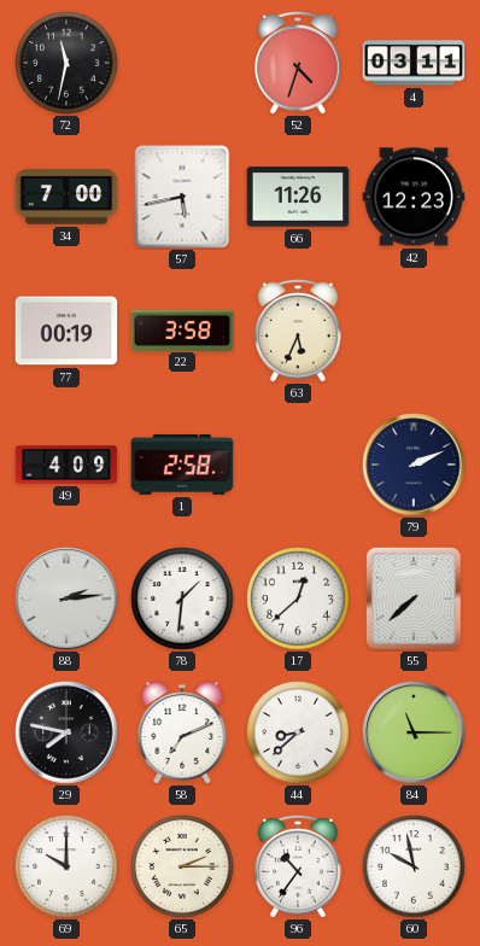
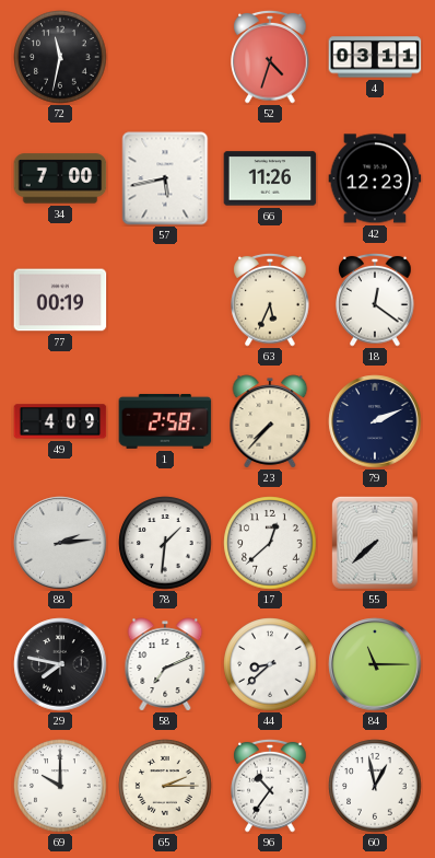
22: 3:58 -> none (182, 329)
18: none -> 12:21 (375, 300)
23: none -> 7:37 (270, 421)
60: 9:58 -> 12:58 (375, 786)
